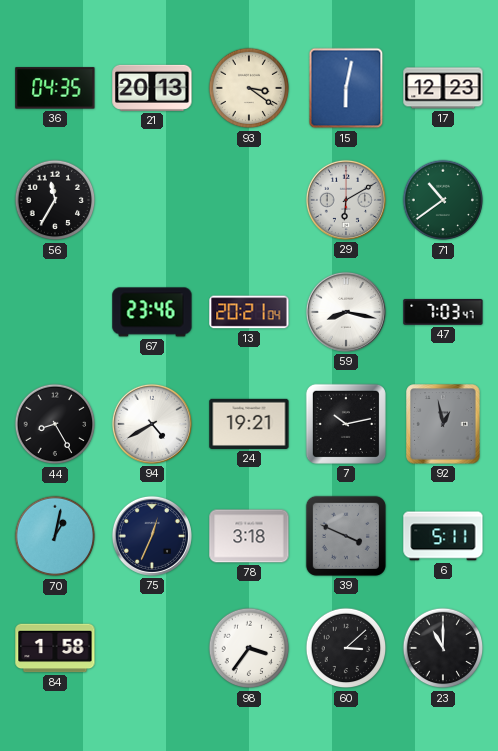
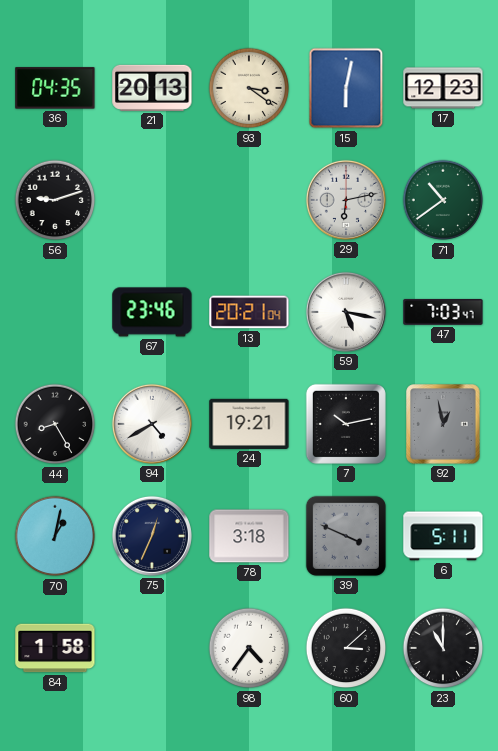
56: 11:35 -> 9:12 (55, 200)
29: 6:10 -> 6:13 (346, 200)
59: 8:17 -> 5:17 (346, 312)
98: 3:36 -> 4:36 (249, 648)
